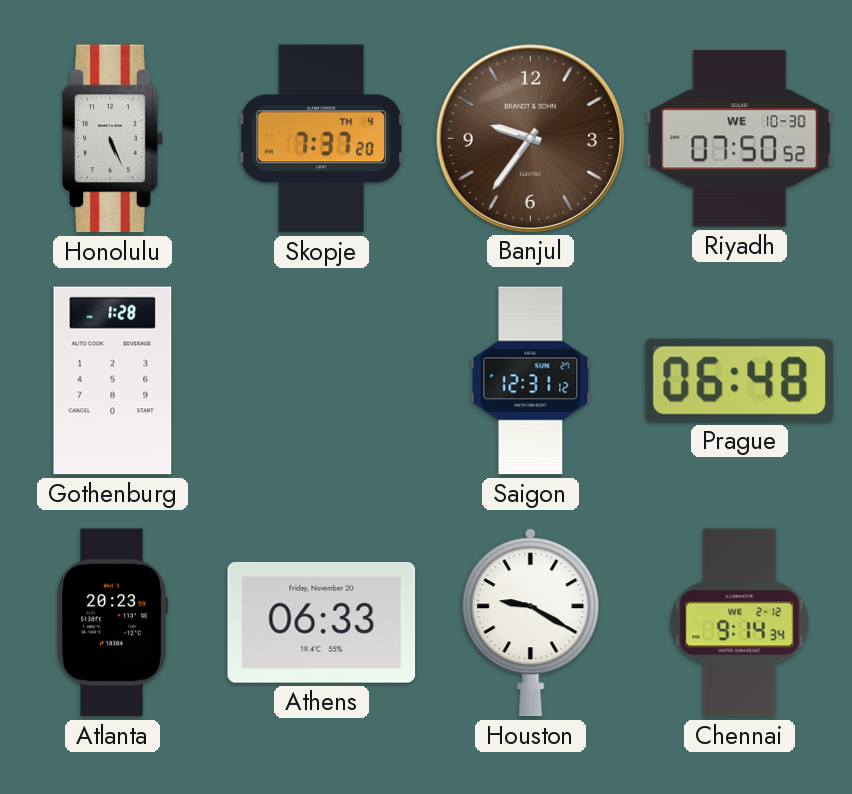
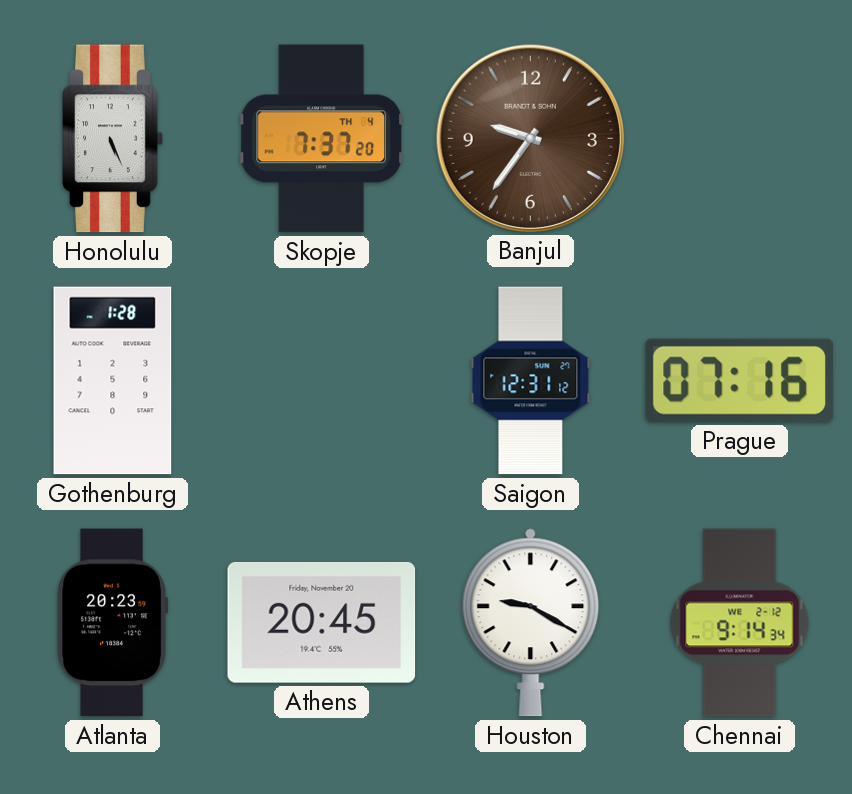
Riyadh: 07:50 -> none (740, 139)
Prague: 06:48 -> 07:16 (739, 380)
Athens: 06:33 -> 20:45 (322, 622)
